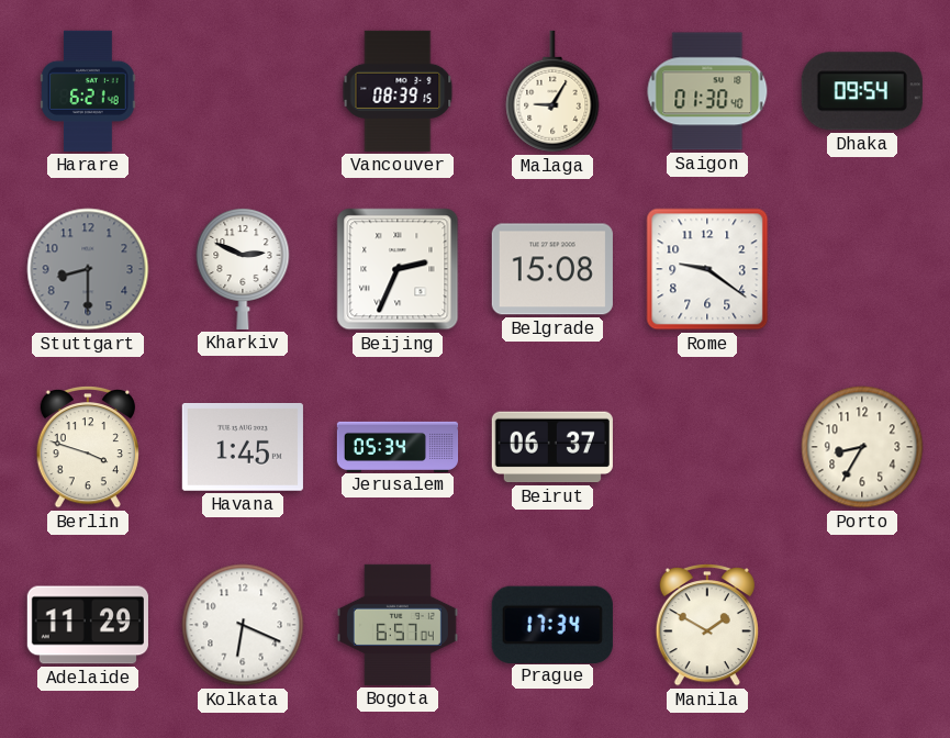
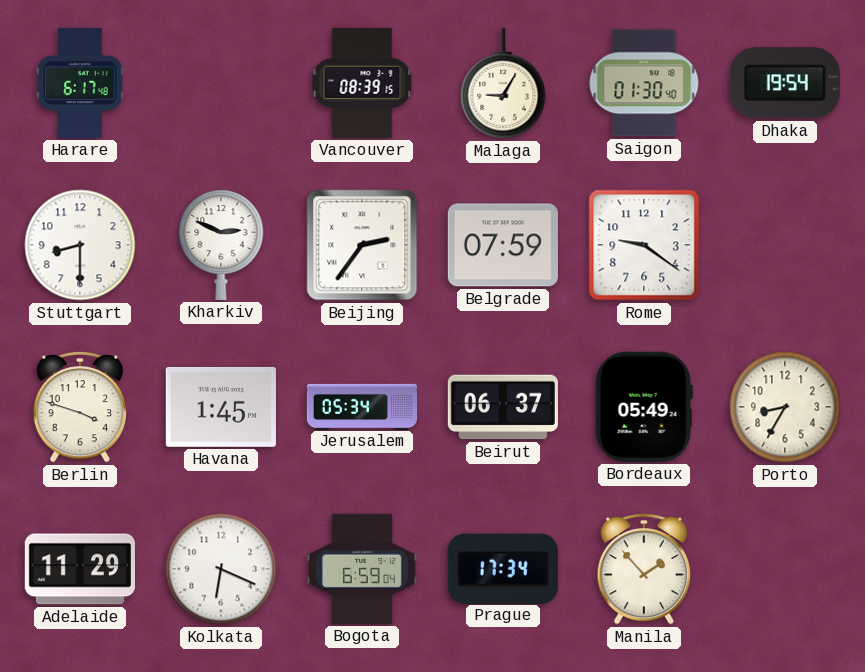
Harare: 6:21 -> 6:17 (80, 83)
Dhaka: 09:54 -> 19:54 (785, 83)
Stuttgart dial: grey -> white (80, 245)
Beijing: 2:34 -> 2:36 (362, 245)
Belgrade: 15:08 -> 07:59 (503, 245)
Bordeaux: none -> 05:49 (644, 407)
Bogota: 6:57 -> 6:59 (362, 569)
Manila: 1:50 -> 1:53 (644, 570)
